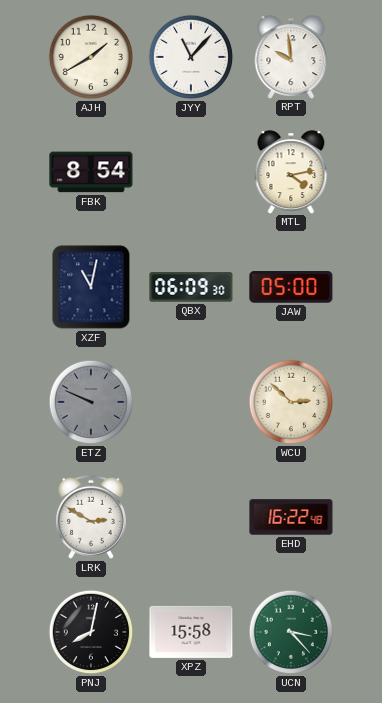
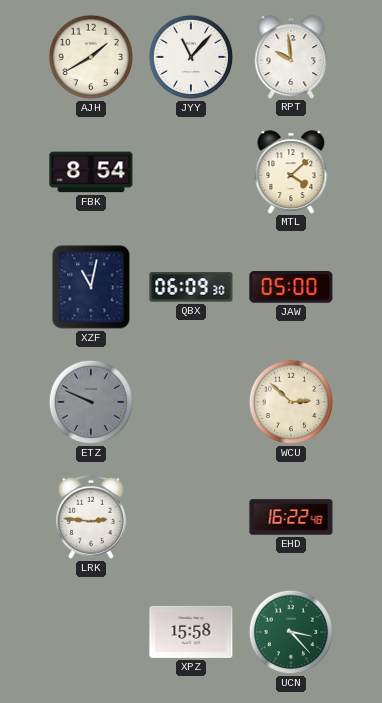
MTL: 4:13 -> 4:08 (291, 172)
LRK: 2:50 -> 2:46 (91, 517)
PNJ: 8:02 -> none (91, 632)
